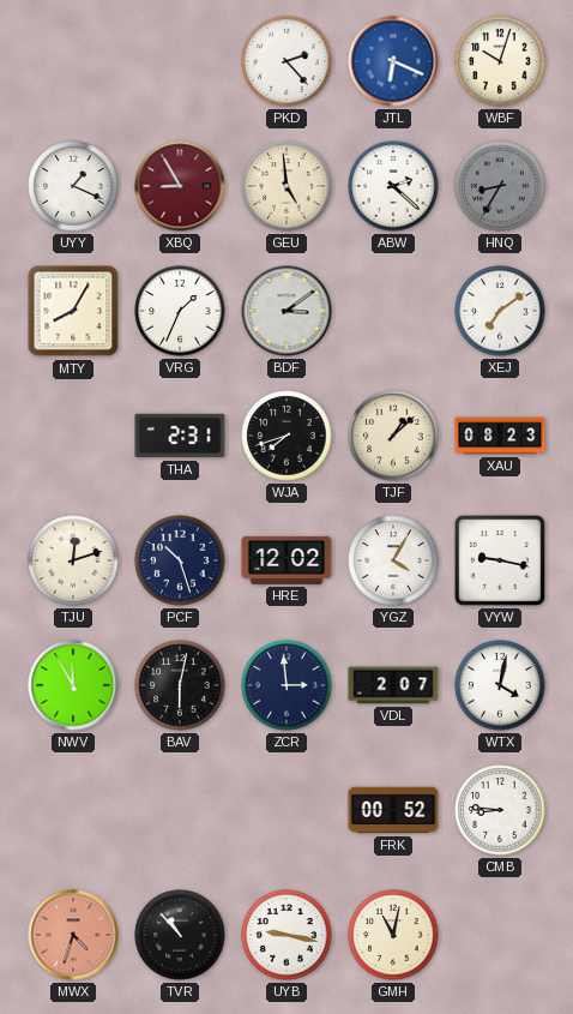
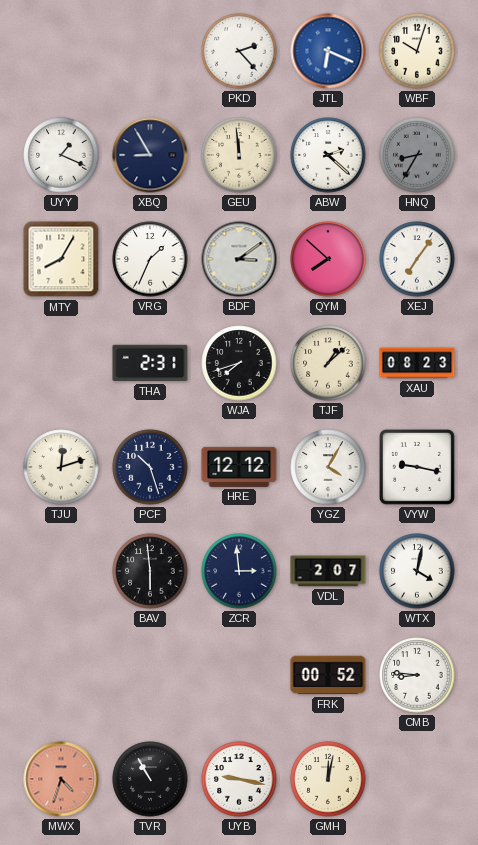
XBQ dial: burgundy -> navy (150, 155)
GEU: 4:59 -> 11:59 (239, 155)
QYM: none -> 7:52 (328, 259)
XEJ: 7:09 -> 7:06 (417, 259)
HRE: 12:02 -> 12:12 (239, 467)
NWV: 11:55 -> none (73, 685)
BAV: 6:02 -> 5:59 (150, 571)
TVR: 10:53 -> 10:55 (150, 779)
GMH: 11:02 -> 12:02 (328, 779)
